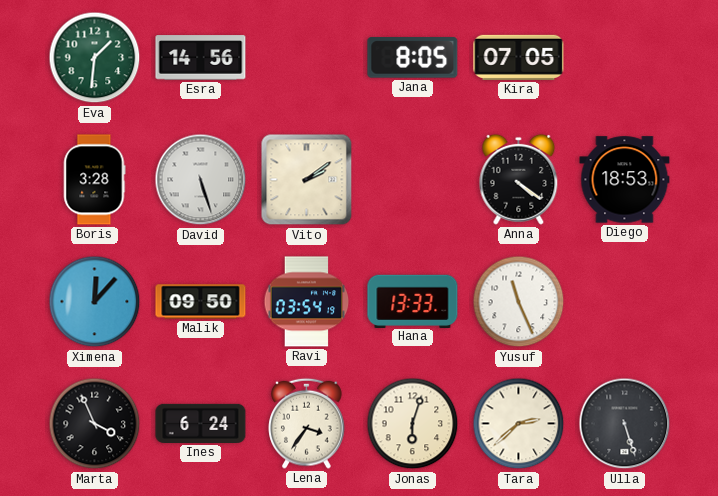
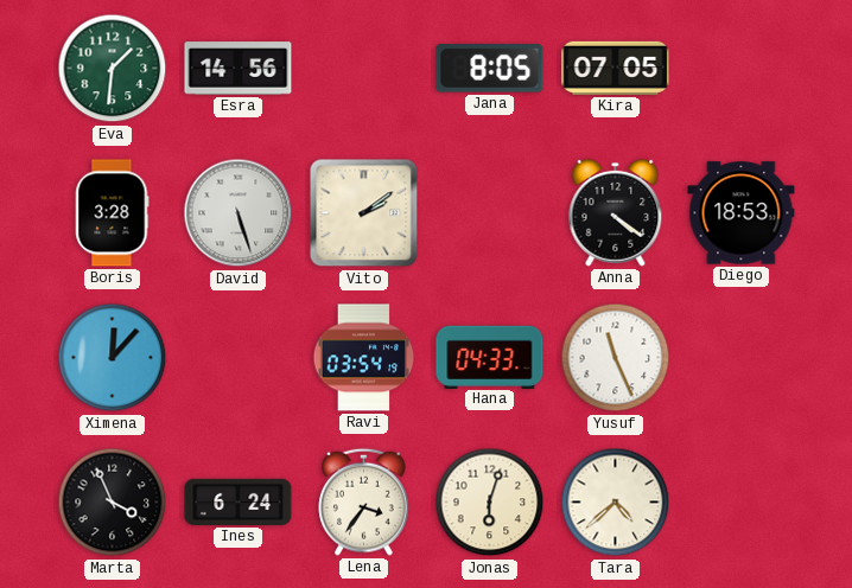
Malik: 09:50 -> none (201, 302)
Hana: 13:33 -> 04:33 (490, 357)
Tara: 2:38 -> 4:38 (616, 503)
Ulla: 5:27 -> none (625, 424)
